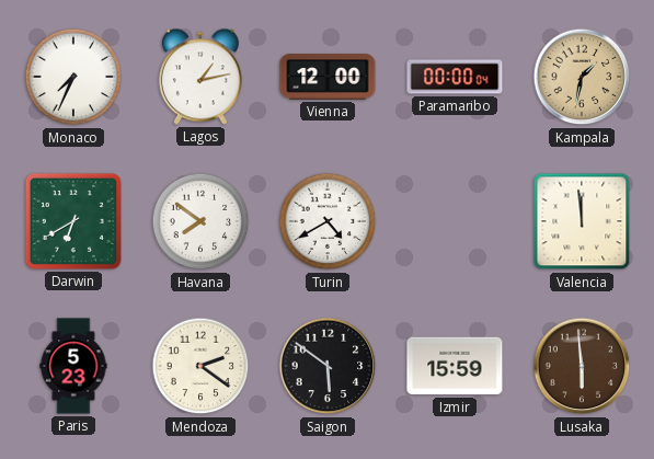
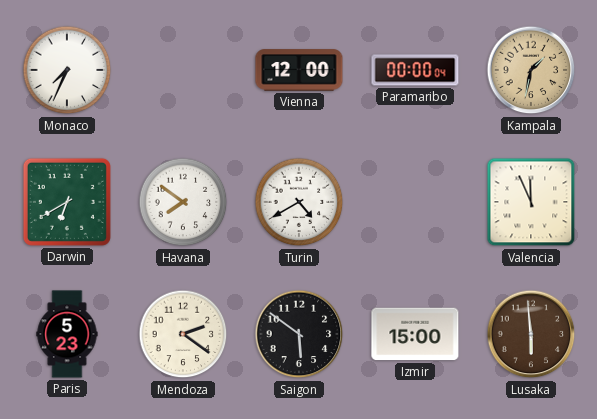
Lagos: 1:13 -> none (200, 77)
Valencia: 11:59 -> 11:56 (531, 202)
Izmir: 15:59 -> 15:00 (415, 334)
